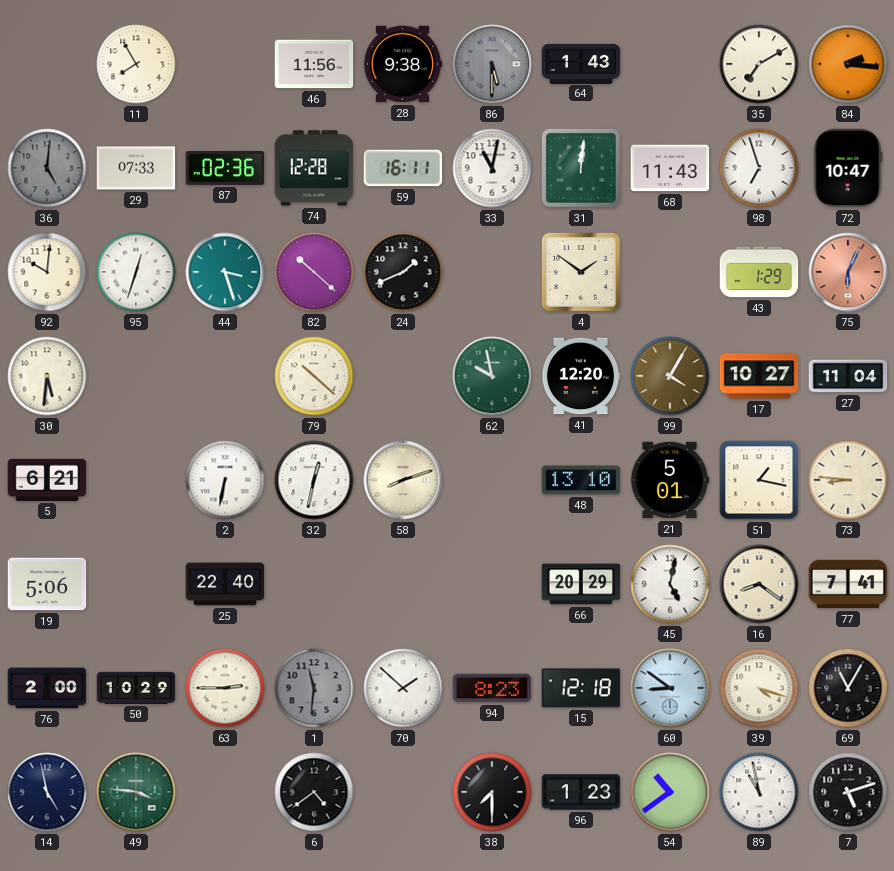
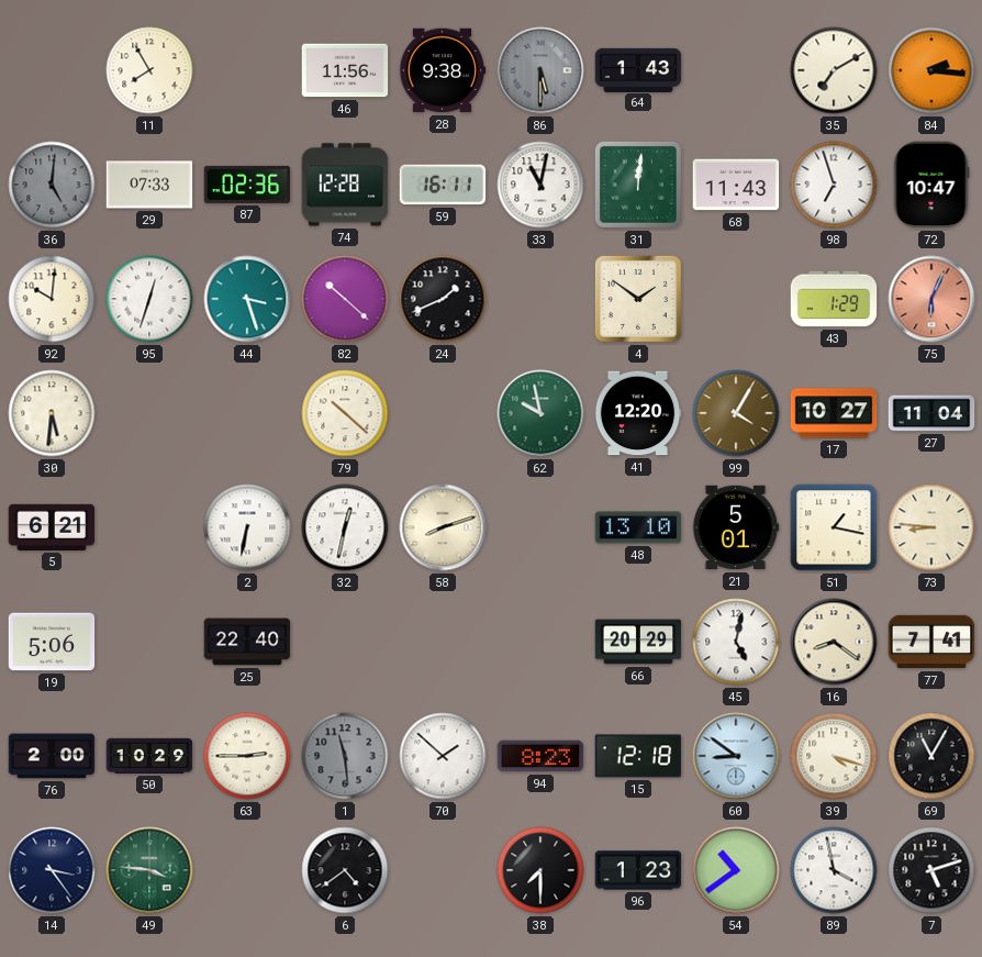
1: 11:31 -> 11:29 (345, 756)
14: 4:58 -> 3:24 (52, 870)
89: 10:58 -> 3:58 (834, 870)
